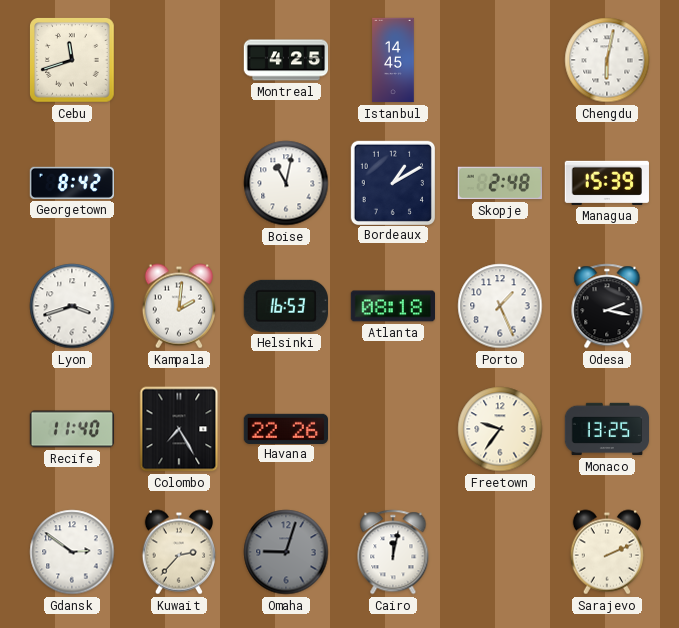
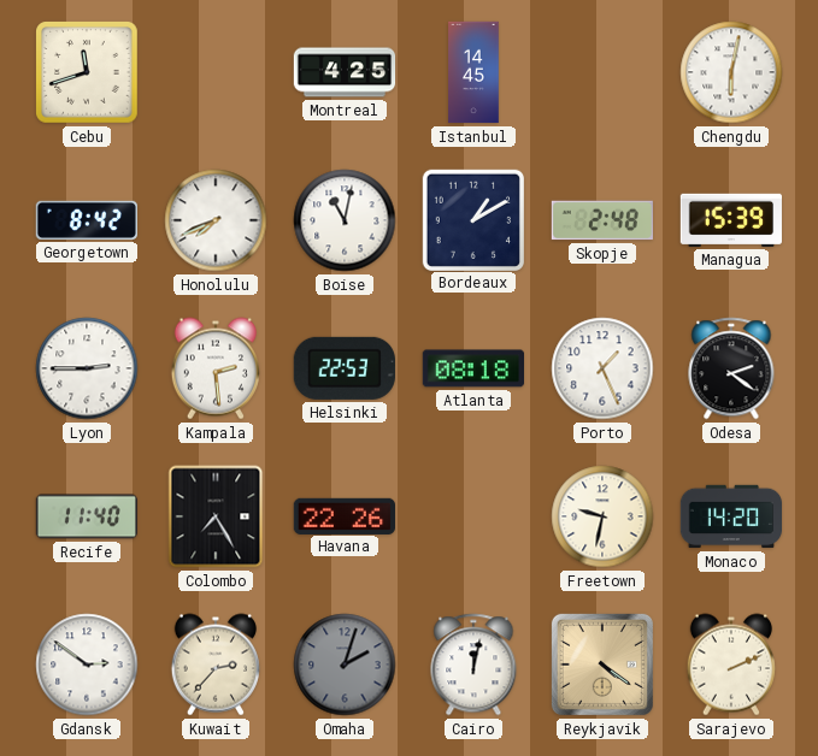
Honolulu: none -> 7:41 (216, 220)
Lyon: 3:42 -> 2:45 (87, 368)
Kampala: 2:01 -> 2:29 (216, 368)
Helsinki: 16:53 -> 22:53 (345, 368)
Odesa: 2:17 -> 2:21 (731, 368)
Freetown: 9:36 -> 9:32 (602, 516)
Monaco: 13:25 -> 14:20 (731, 516)
Omaha: 9:03 -> 2:03 (345, 665)
Reykjavik: none -> 4:21 (602, 665)
